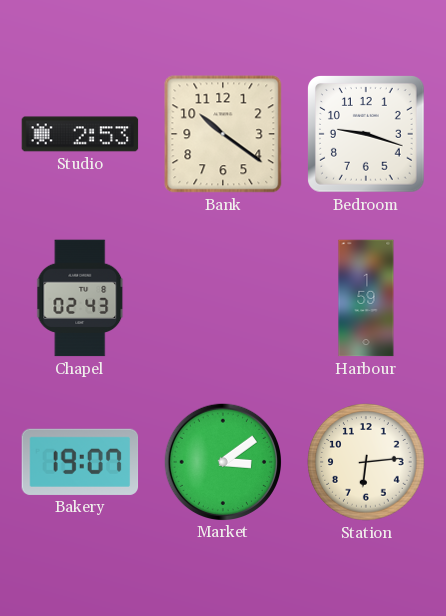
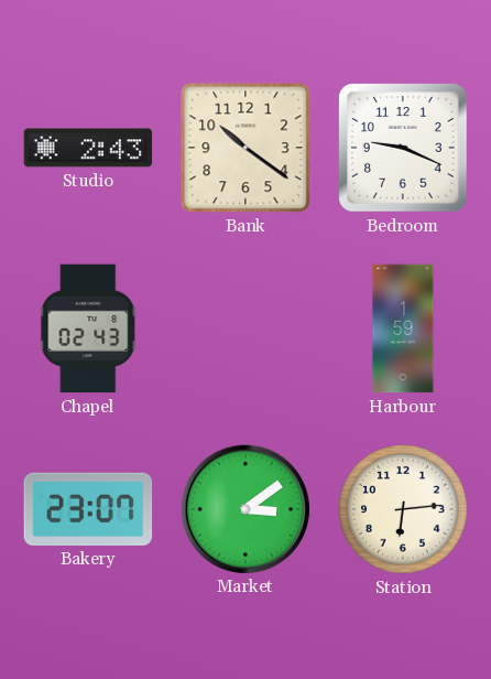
Studio: 2:53 -> 2:43 (88, 148)
Bedroom: 9:18 -> 9:19 (404, 149)
Bakery: 19:07 -> 23:07 (88, 509)
